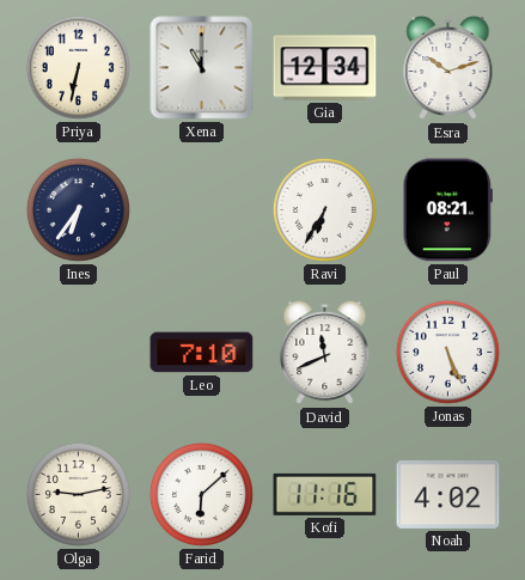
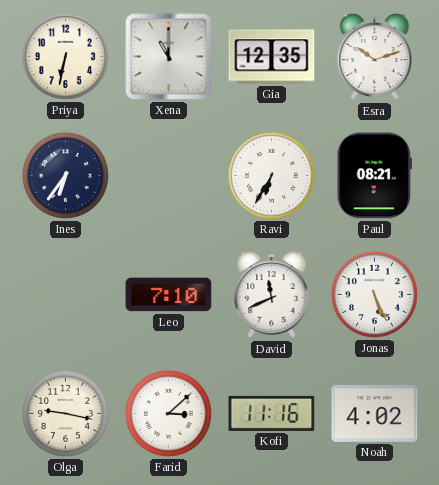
Gia: 12:34 -> 12:35 (272, 57)
Olga: 9:13 -> 9:17 (65, 413)
Farid: 6:08 -> 3:08 (168, 413)
